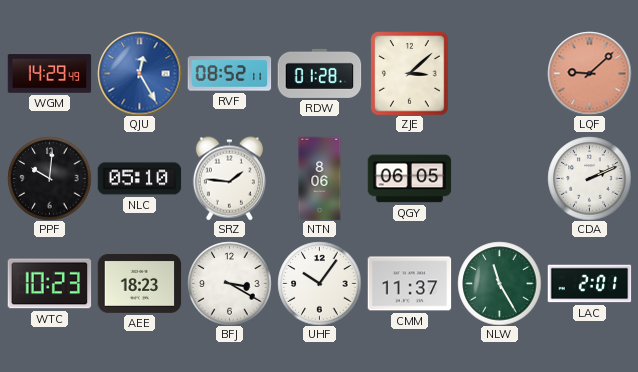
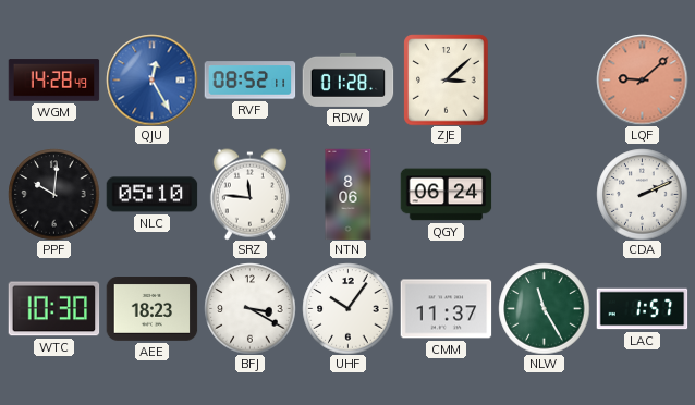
WGM: 14:29 -> 14:28 (53, 81)
SRZ: 1:46 -> 11:46 (249, 194)
QGY: 06:05 -> 06:24 (446, 195)
WTC: 10:23 -> 10:30 (53, 309)
LAC: 2:01 -> 1:57 (642, 309)
